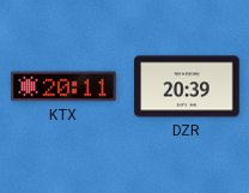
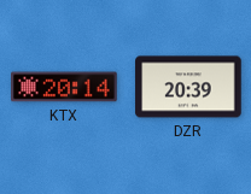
KTX: 20:11 -> 20:14 (64, 87)
